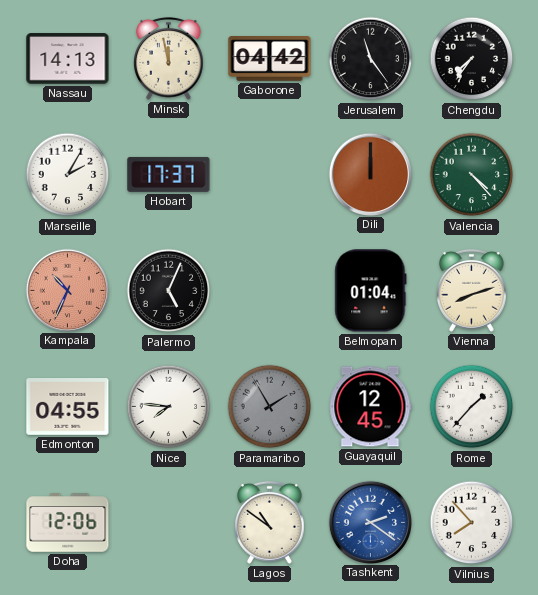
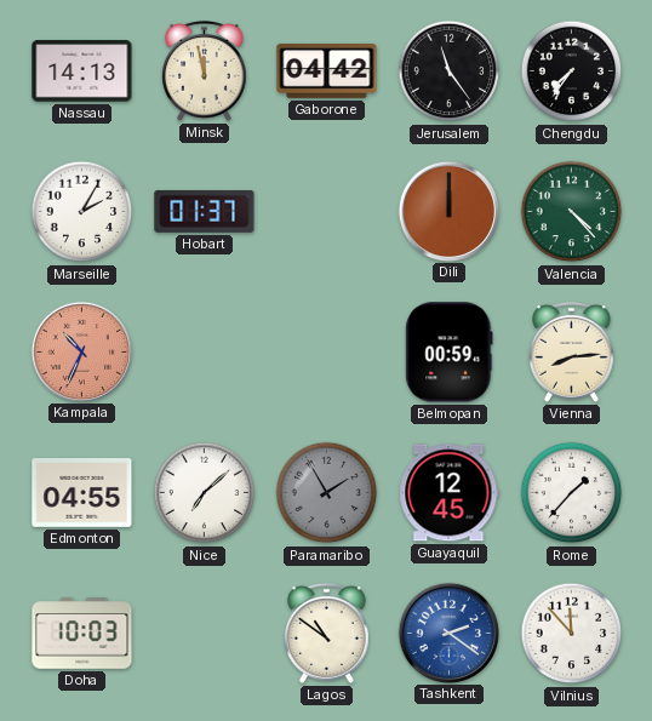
Hobart: 17:37 -> 01:37 (205, 211)
Palermo: 5:04 -> none (169, 291)
Belmopan: 01:04 -> 00:59 (450, 353)
Vienna: 8:12 -> 8:14 (572, 351)
Nice: 7:46 -> 7:08 (205, 493)
Doha: 12:06 -> 10:03 (82, 634)
Vilnius: 7:53 -> 11:53 (572, 634)
